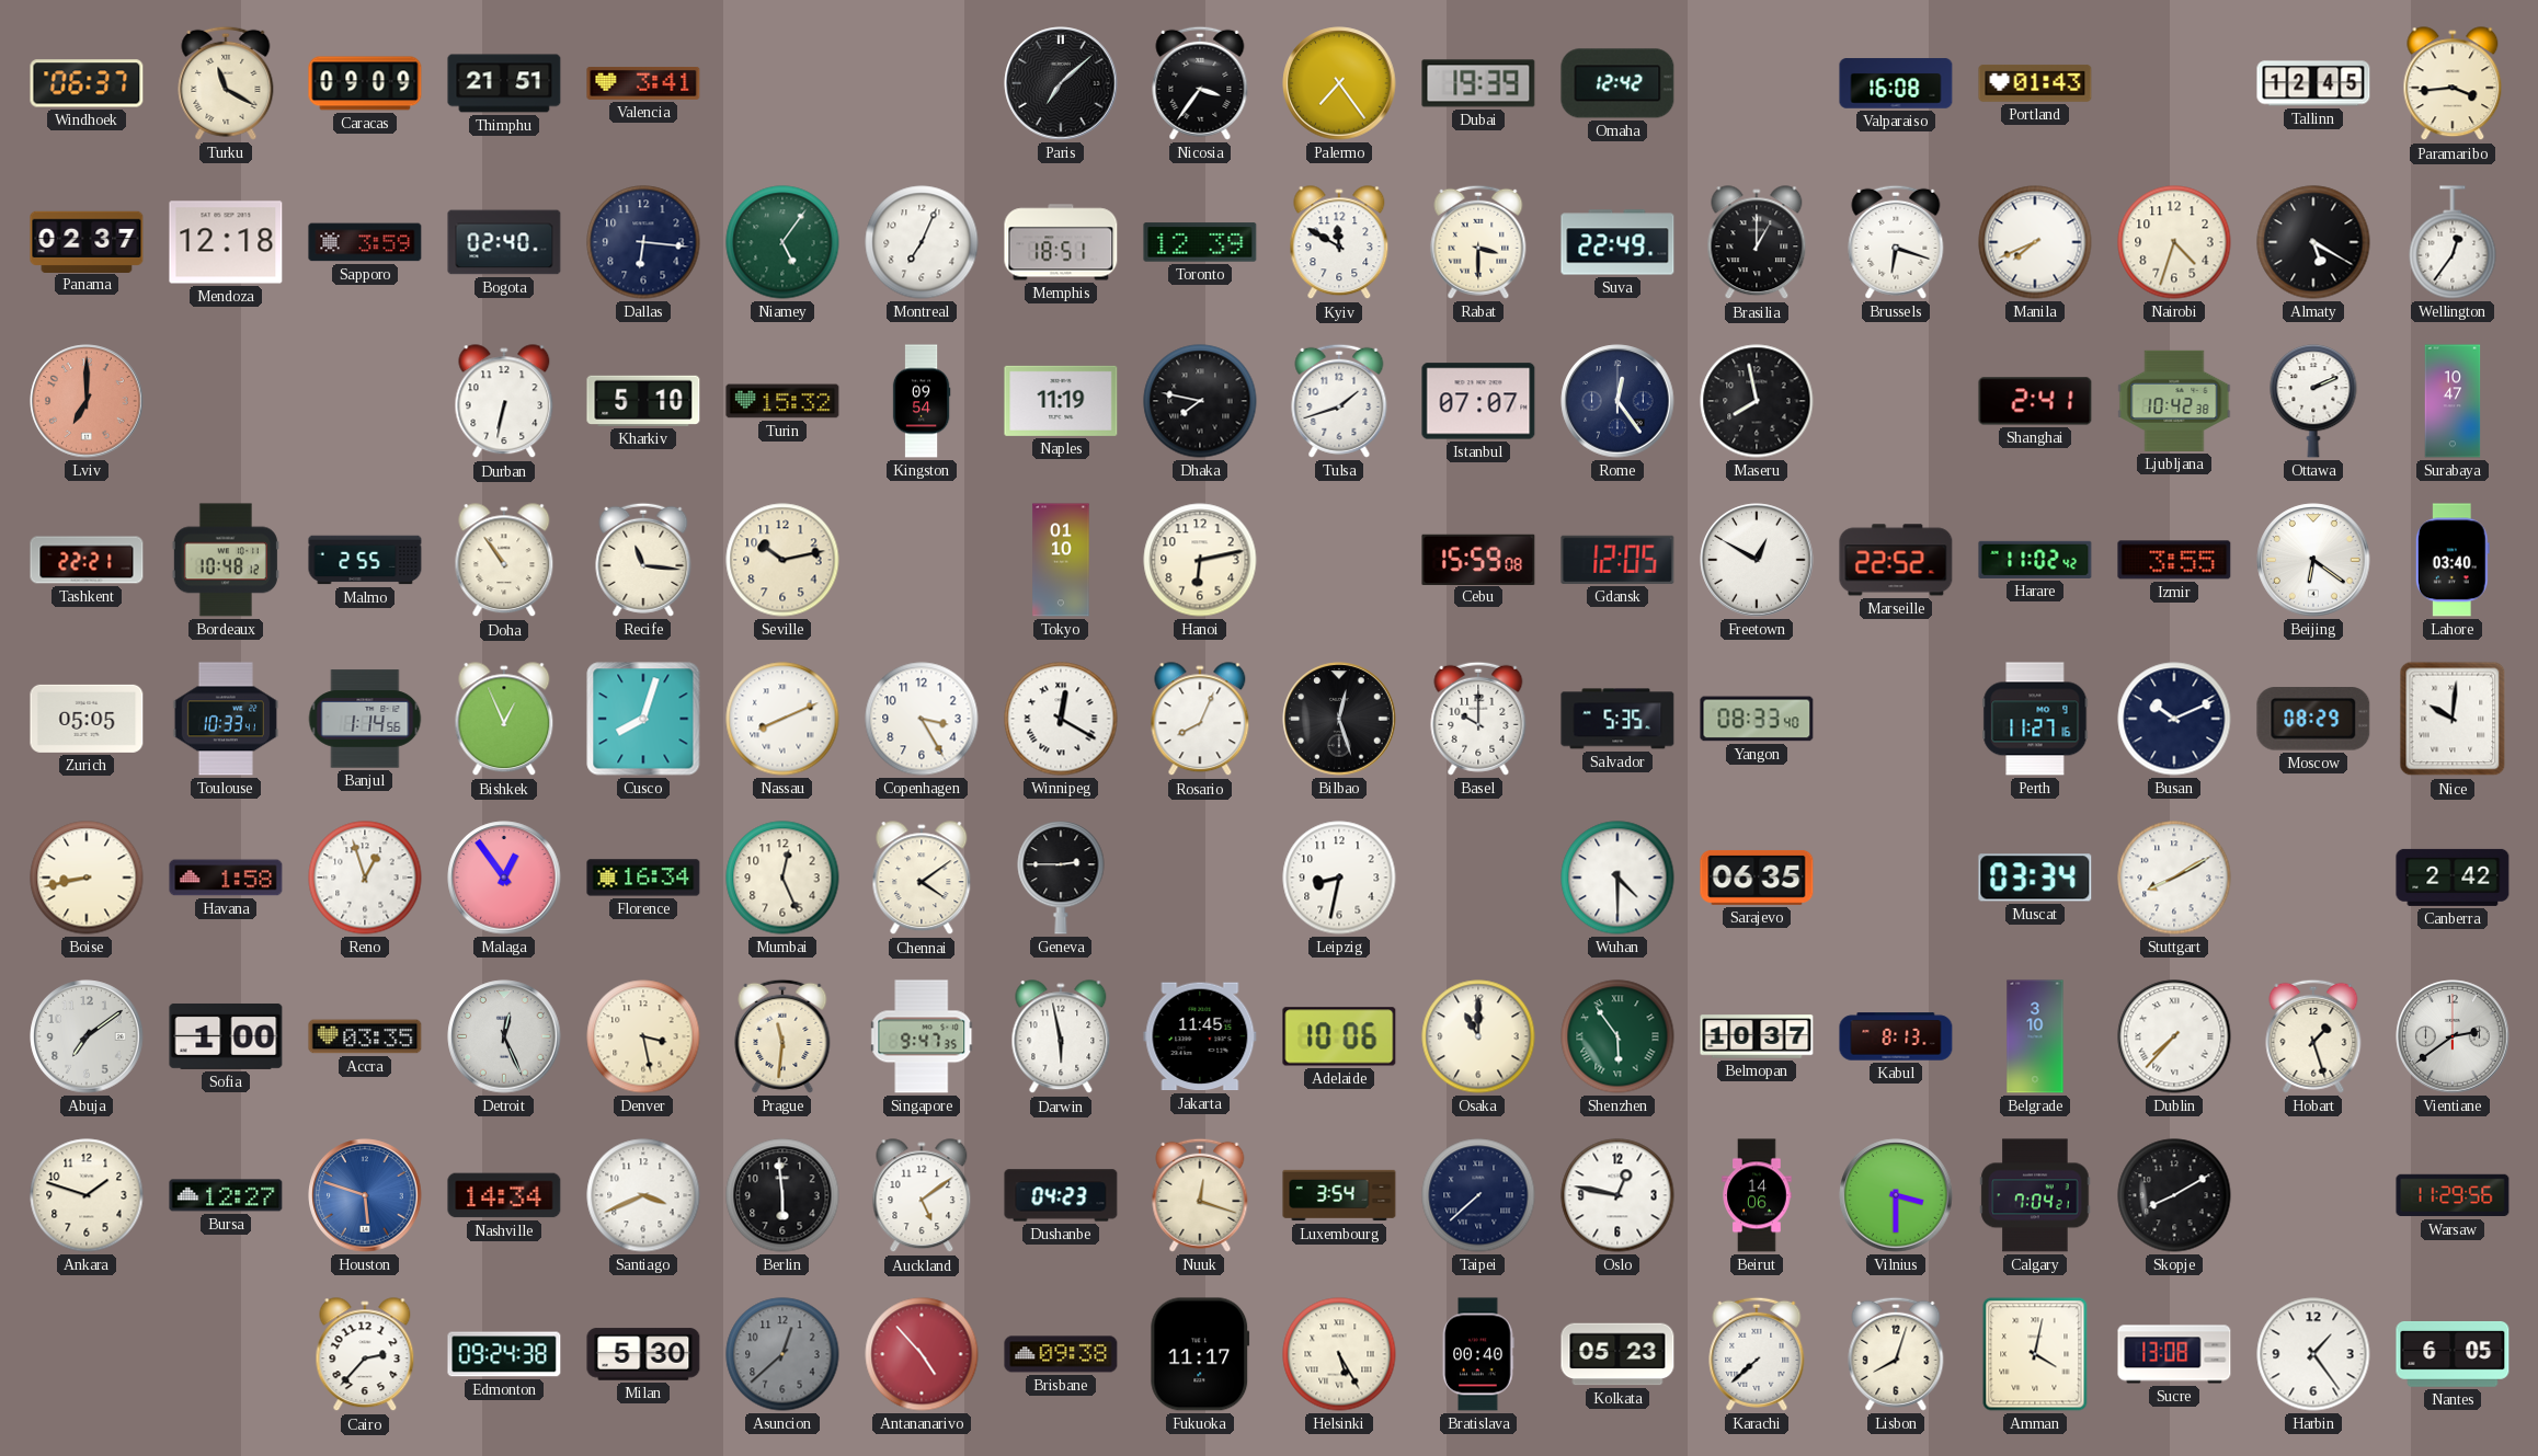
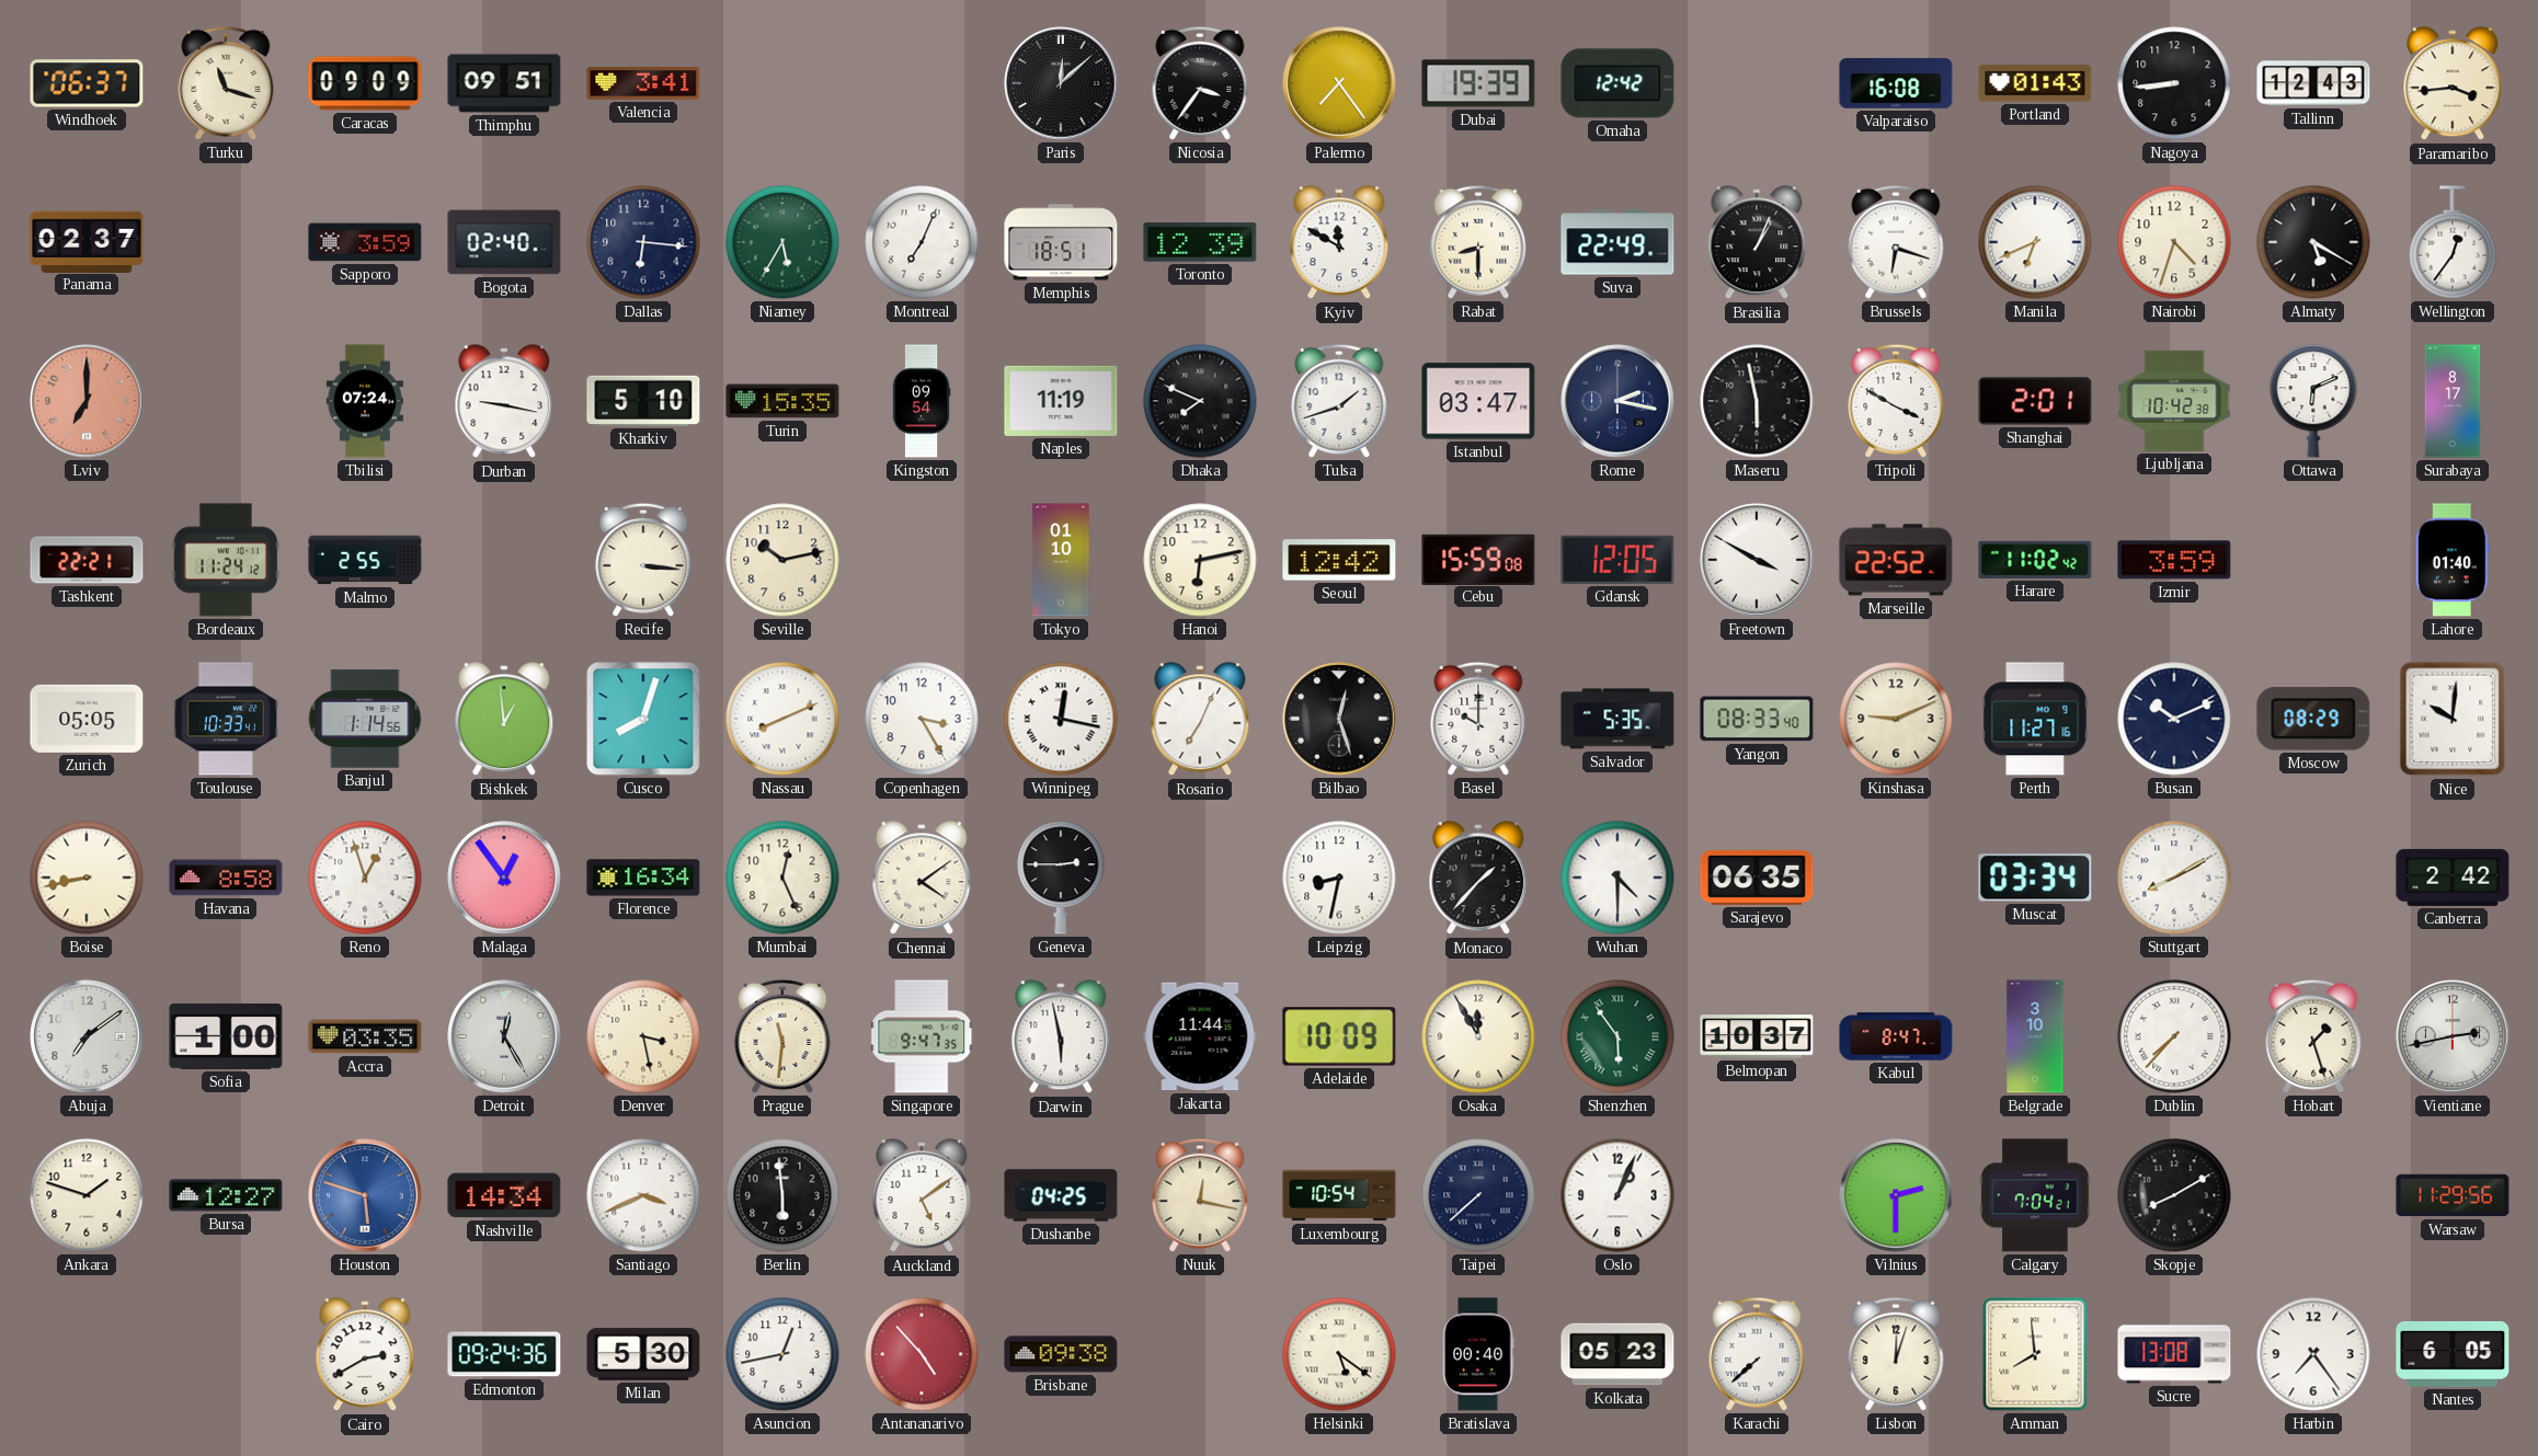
Turku: 11:20 -> 11:18 (226, 83)
Thimphu: 21:51 -> 09:51 (504, 83)
Paris: 7:08 -> 12:08 (1061, 83)
Nagoya: none -> 8:44 (2174, 83)
Tallinn: 12:45 -> 12:43 (2313, 83)
Mendoza: 12:18 -> none (226, 242)
Niamey: 5:06 -> 5:35 (782, 242)
Rabat: 3:30 -> 8:30 (1478, 242)
Brasilia: 1:00 -> 1:04 (1757, 243)
Manila: 7:41 -> 6:41 (2035, 242)
Tbilisi: none -> 07:24 (364, 401)
Durban: 6:32 -> 9:17 (504, 402)
Turin: 15:32 -> 15:35 (782, 401)
Dhaka: 7:47 -> 7:49 (1200, 401)
Istanbul: 07:07 -> 03:47 (1478, 401)
Rome: 12:24 -> 2:17 (1617, 401)
Maseru: 7:58 -> 5:58 (1757, 401)
Tripoli: none -> 3:50 (1896, 401)
Shanghai: 2:41 -> 2:01 (2035, 401)
Ottawa: 2:11 -> 6:11 (2313, 401)
Surabaya: 10:47 -> 8:17 (2453, 401)
Bordeaux: 10:48 -> 11:24 (226, 560)
Doha: 10:54 -> none (504, 561)
Recife: 11:16 -> 3:16 (643, 560)
Seoul: none -> 12:42 (1339, 560)
Freetown: 12:50 -> 3:50 (1757, 560)
Izmir: 3:55 -> 3:59 (2174, 560)
Beijing: 6:21 -> none (2313, 560)
Lahore: 03:40 -> 01:40 (2453, 560)
Bishkek: 12:56 -> 12:59 (504, 720)
Winnipeg: 12:20 -> 12:17 (1061, 719)
Rosario: 8:04 -> 7:04 (1200, 720)
Kinshasa: none -> 9:11 (1896, 719)
Havana: 1:58 -> 8:58 (226, 878)
Monaco: none -> 1:37 (1478, 879)
Detroit: 12:26 -> 12:25 (504, 1036)
Jakarta: 11:45 -> 11:44 (1200, 1036)
Adelaide: 10:06 -> 10:09 (1339, 1036)
Osaka: 11:00 -> 11:55 (1478, 1036)
Kabul: 8:13 -> 8:47 (1896, 1036)
Vientiane: 2:39 -> 2:43 (2453, 1036)
Dushanbe: 04:23 -> 04:25 (1061, 1195)
Nuuk: 12:18 -> 12:17 (1200, 1195)
Luxembourg: 3:54 -> 10:54 (1339, 1195)
Oslo: 12:47 -> 1:04 (1617, 1195)
Beirut: 14:06 -> none (1757, 1195)
Vilnius: 3:30 -> 2:30 (1896, 1195)
Cairo: 2:37 -> 2:40 (365, 1355)
Edmonton: 09:24:38 -> 09:24:36 (504, 1354)
Asuncion: 12:38 -> 12:43 (782, 1354)
Asuncion dial: grey -> white (782, 1354)
Fukuoka: 11:17 -> none (1200, 1354)
Helsinki: 5:25 -> 5:21 (1339, 1354)
Lisbon: 8:03 -> 12:03 (1896, 1354)
Amman: 4:02 -> 7:59 (2035, 1354)
Harbin: 1:24 -> 7:24 (2313, 1354)
